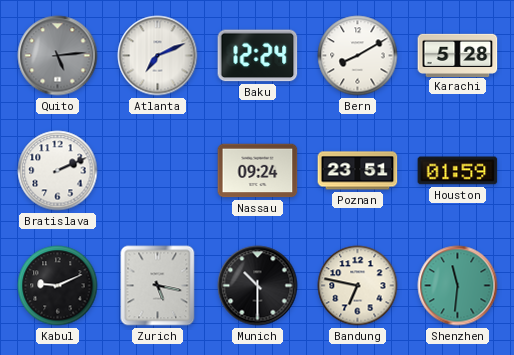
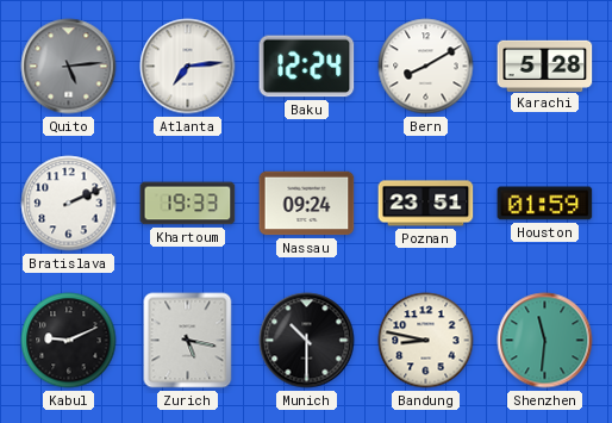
Atlanta: 7:11 -> 7:14 (188, 67)
Khartoum: none -> 19:33 (188, 204)
Bandung: 6:47 -> 8:47 (426, 341)
